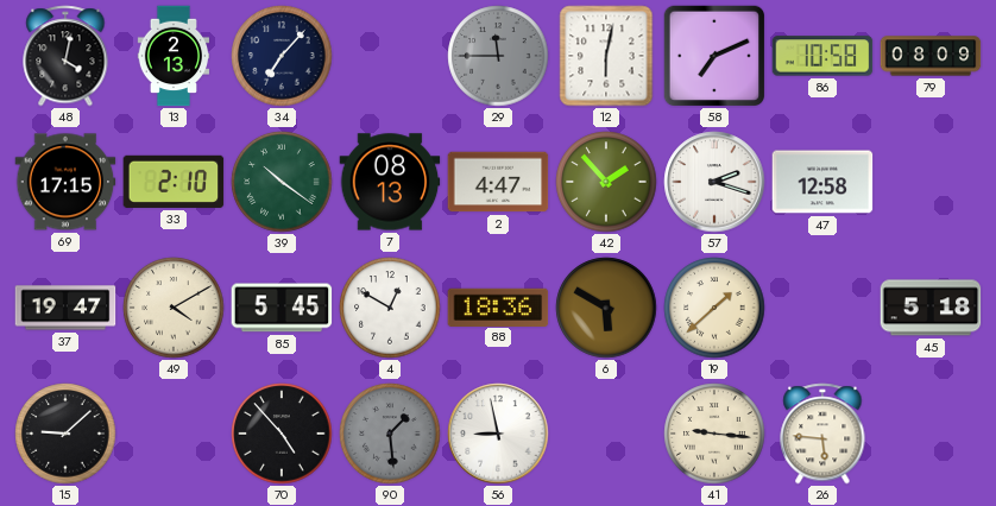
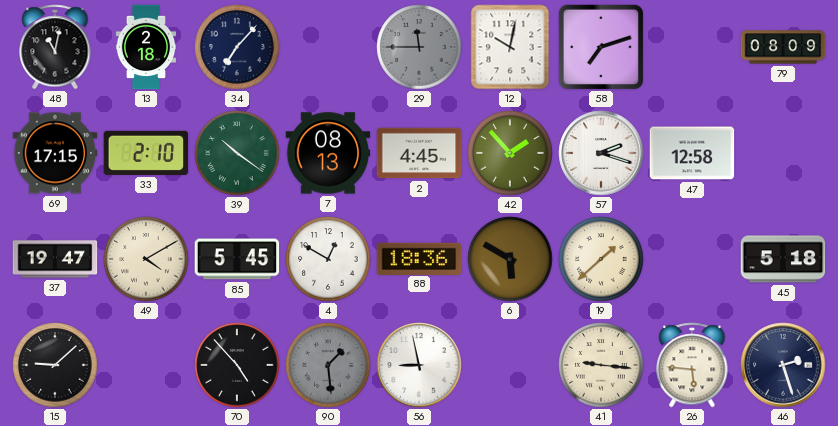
48: 4:02 -> 11:02 (55, 47)
13: 2:13 -> 2:18 (146, 47)
12: 6:02 -> 10:02 (510, 47)
58: 7:11 -> 7:12 (600, 46)
86: 10:58 -> none (822, 56)
2: 4:47 -> 4:45 (419, 153)
46: none -> 2:27 (783, 365)
